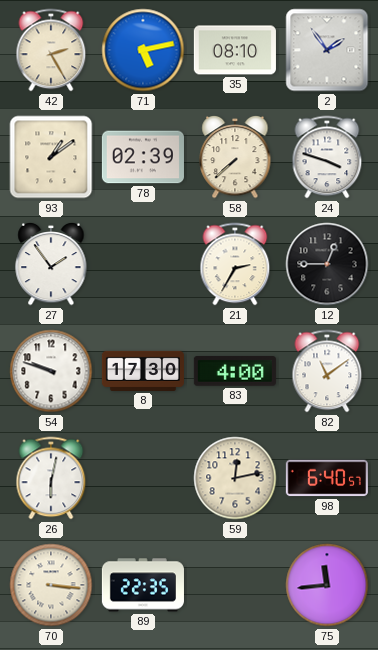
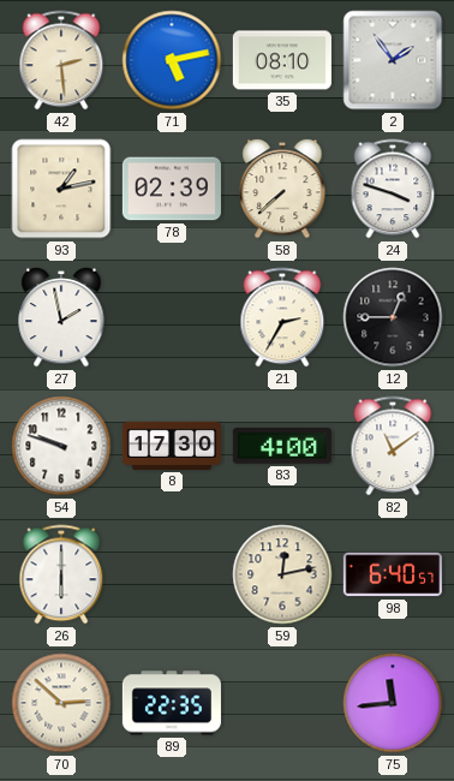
42: 2:25 -> 2:29 (61, 60)
93: 1:09 -> 1:13 (61, 189)
27: 1:54 -> 1:58 (61, 317)
26: 6:02 -> 6:00 (61, 574)
70: 3:16 -> 2:52 (61, 703)
